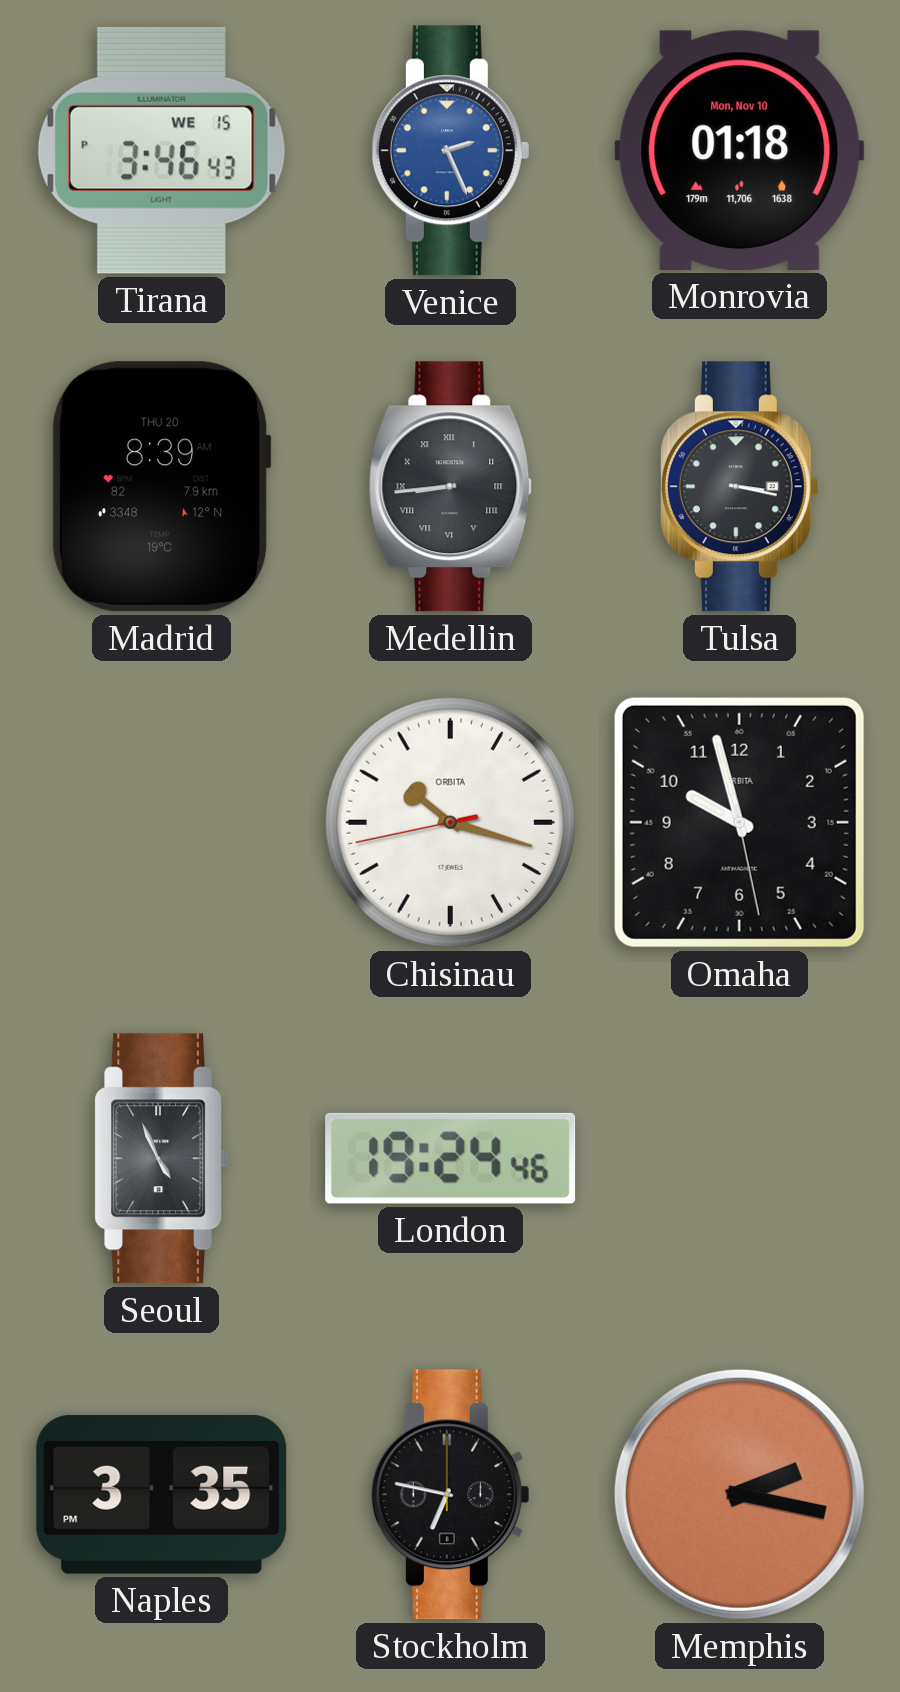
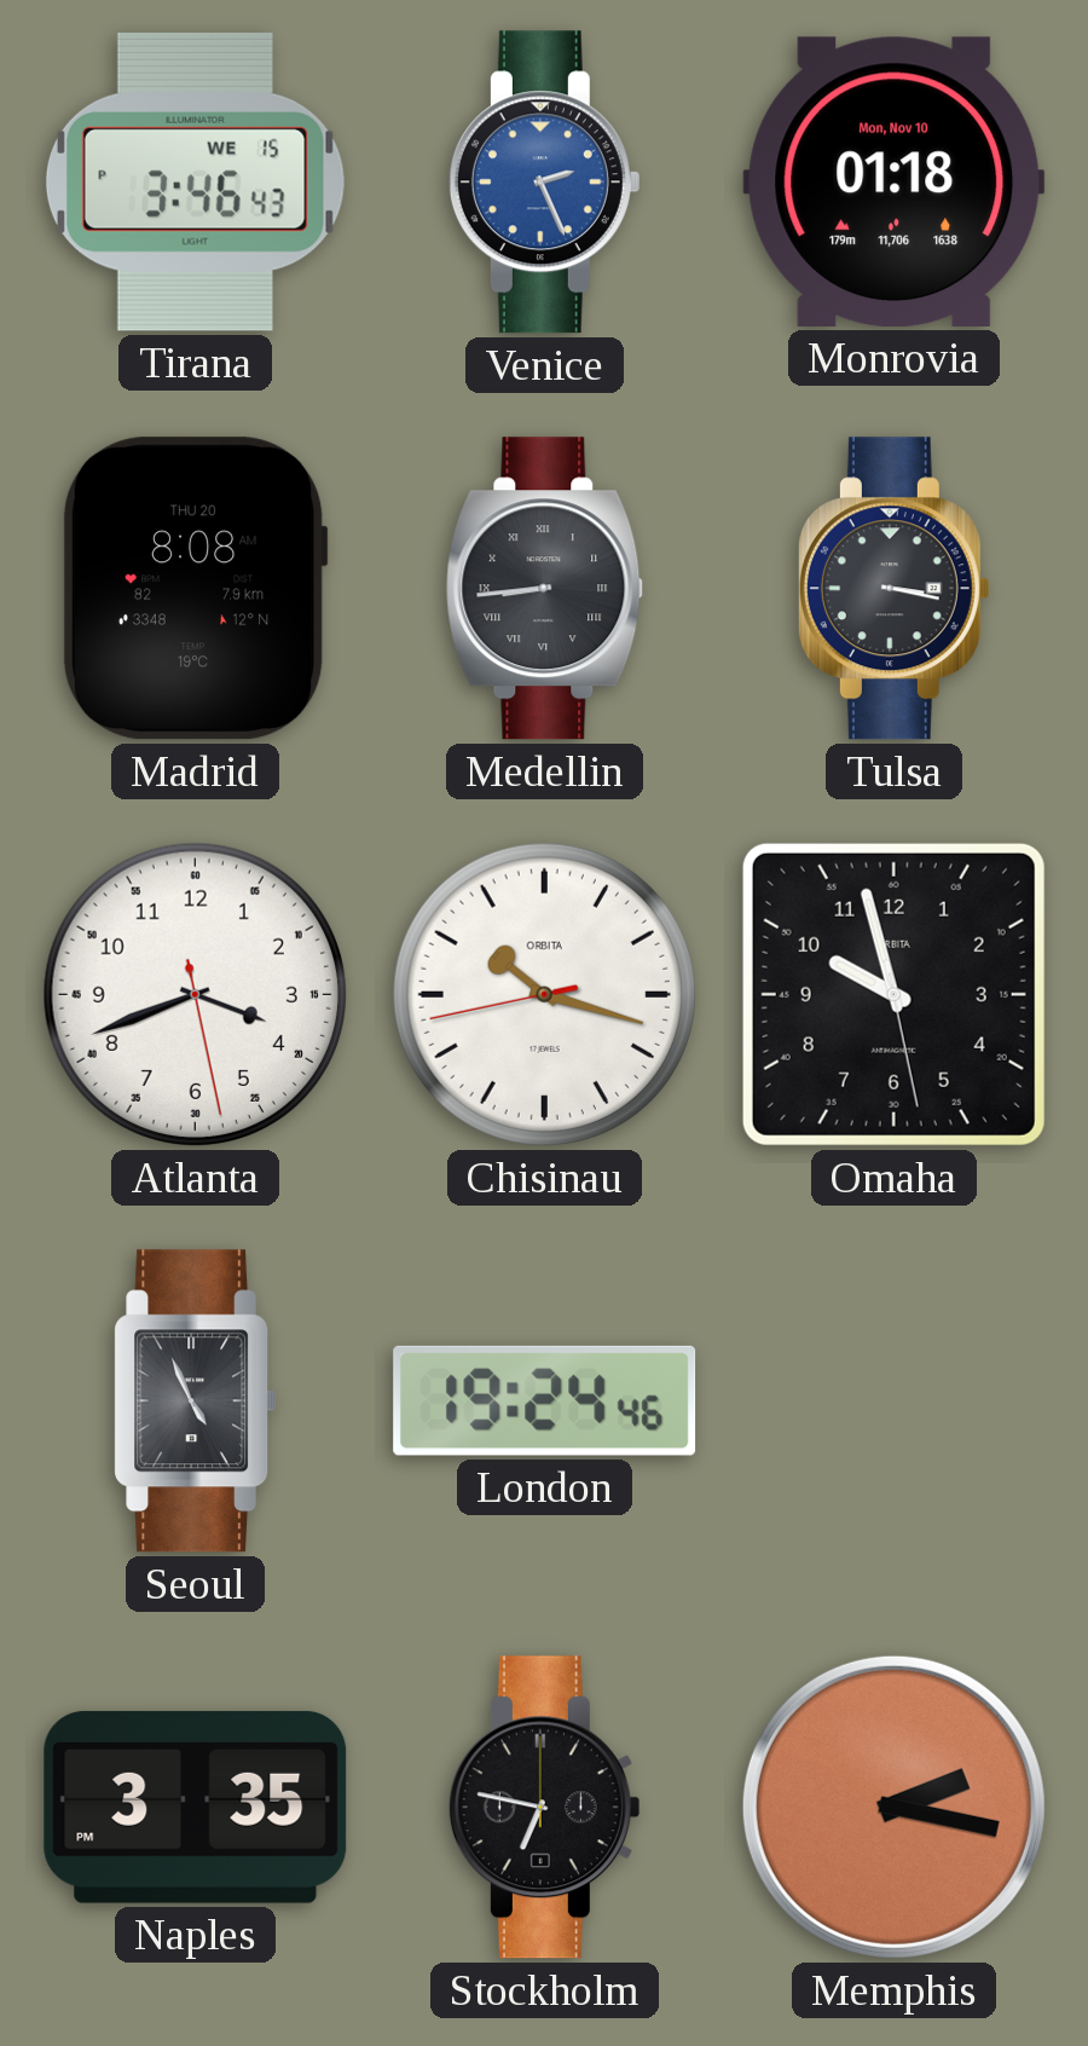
Madrid: 8:39 -> 8:08 (195, 589)
Atlanta: none -> 3:41 (195, 994)
